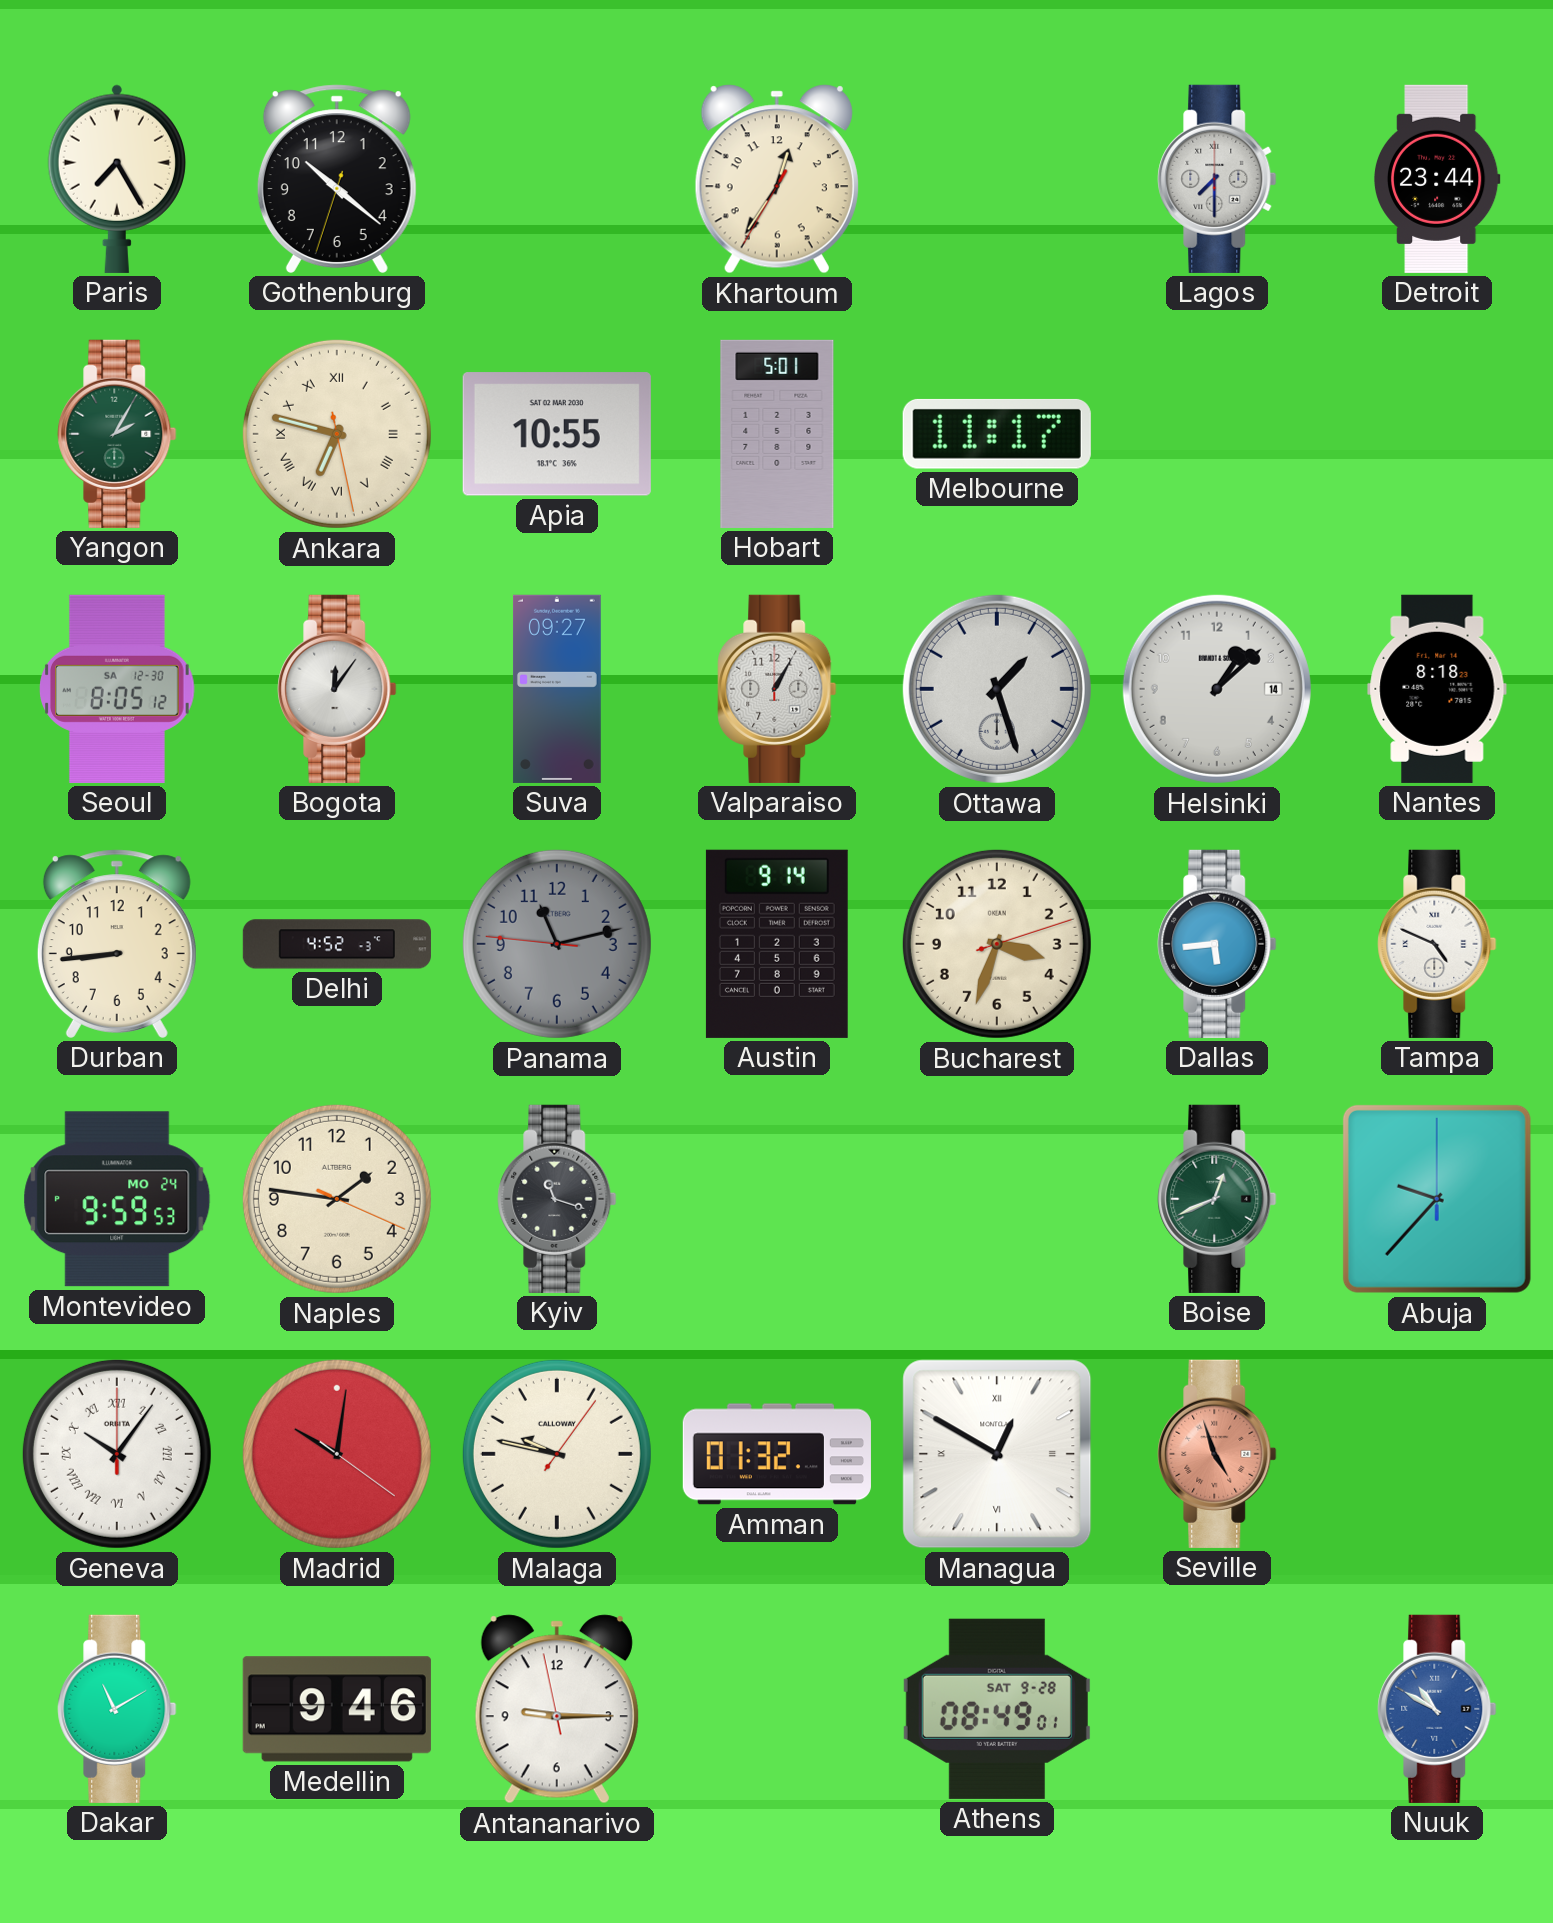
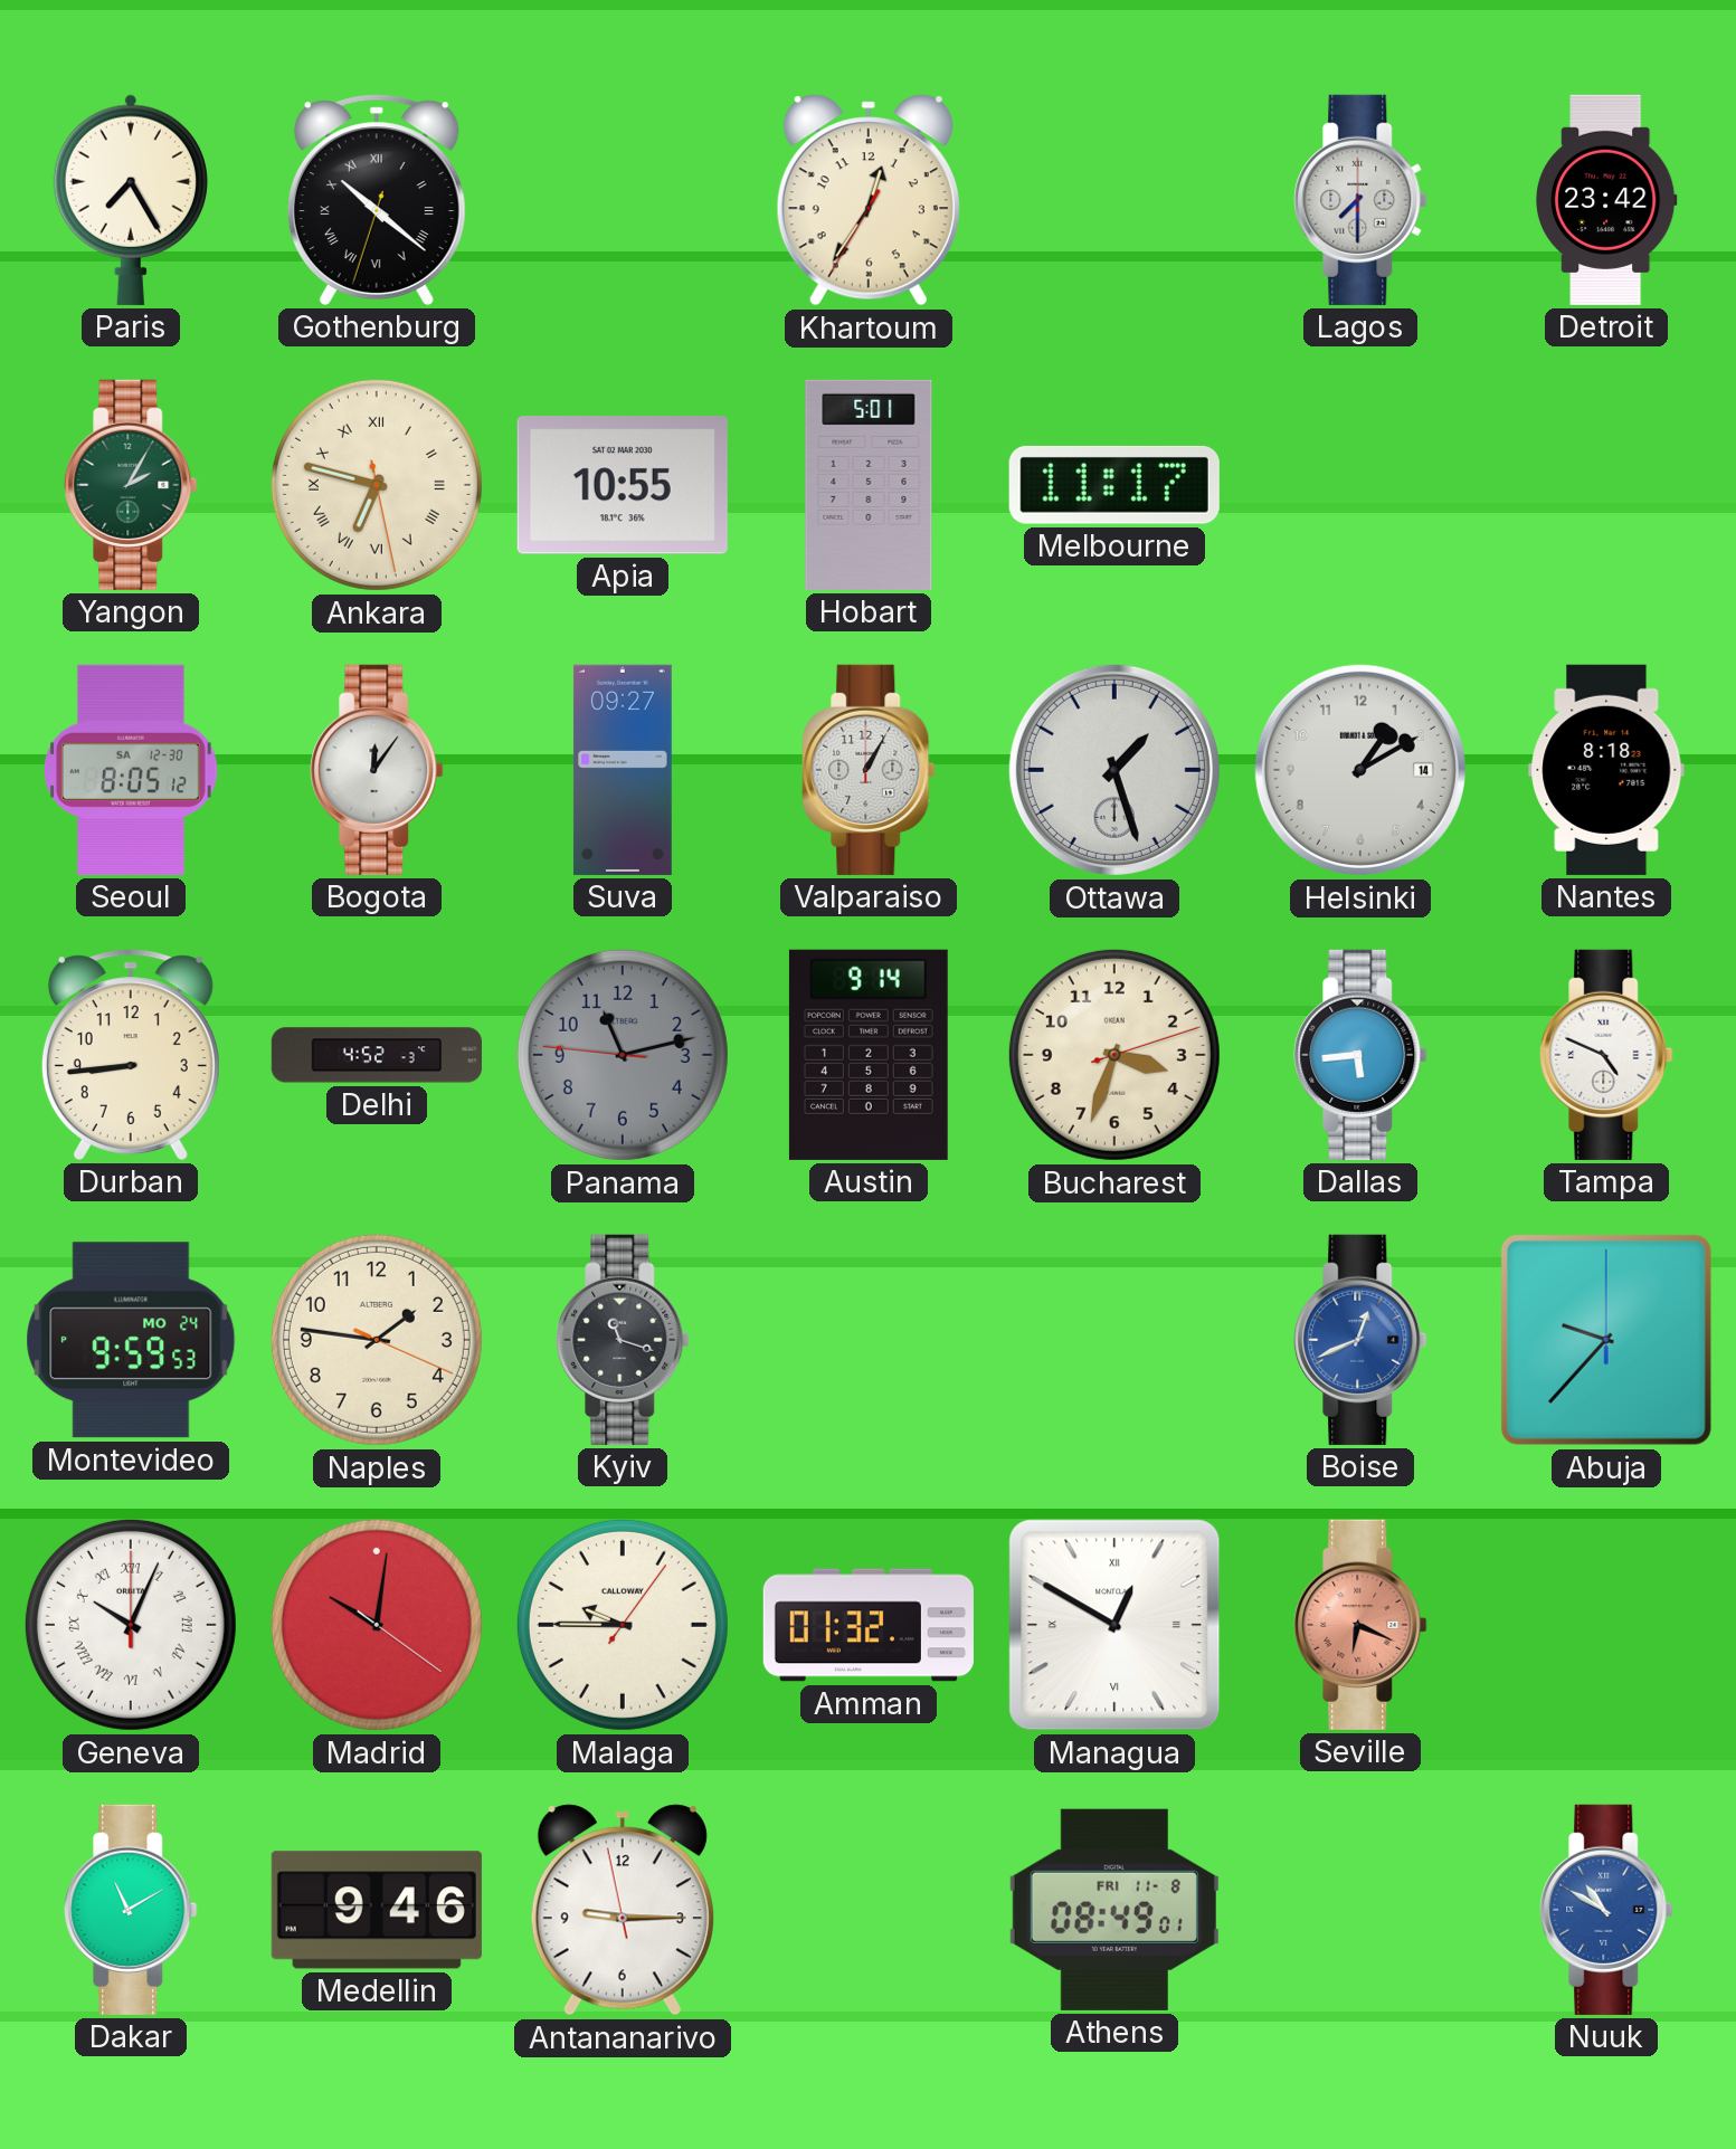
Gothenburg numerals: Arabic -> Roman (377, 200)
Detroit: 23:44 -> 23:42 (1606, 200)
Helsinki: 1:08 -> 1:10 (1360, 770)
Boise dial: green -> blue (1360, 1340)
Geneva: 10:06 -> 10:04 (131, 1625)
Malaga: 9:47 -> 9:45 (623, 1625)
Seville: 4:57 -> 6:19 (1360, 1625)
Athens date: SAT 9-28 -> FRI 11-8 (1114, 1910)
